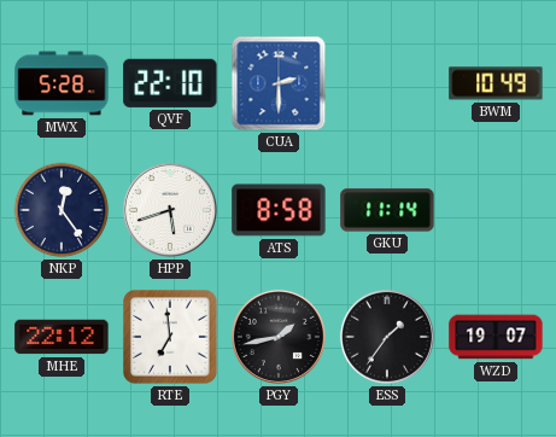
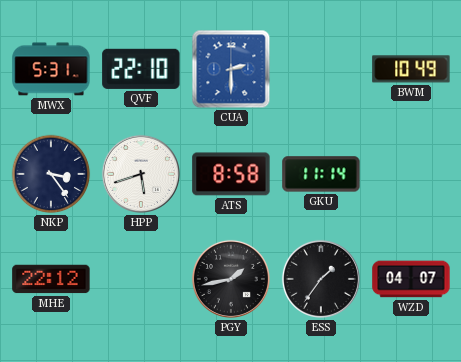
MWX: 5:28 -> 5:31 (51, 69)
NKP: 12:24 -> 3:24 (51, 174)
RTE: 6:59 -> none (170, 337)
WZD: 19:07 -> 04:07 (411, 279)
